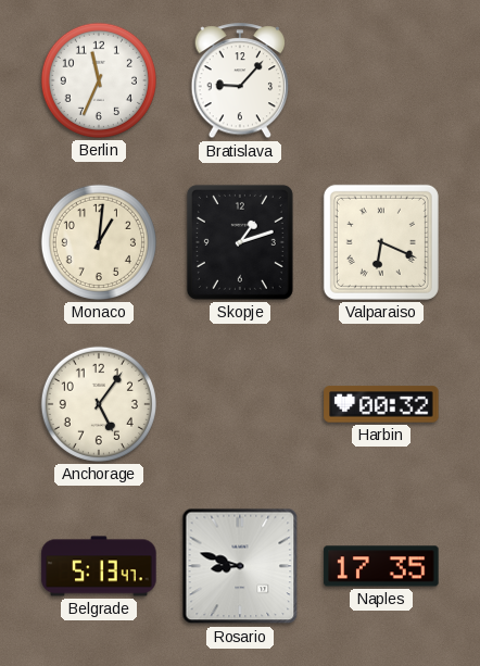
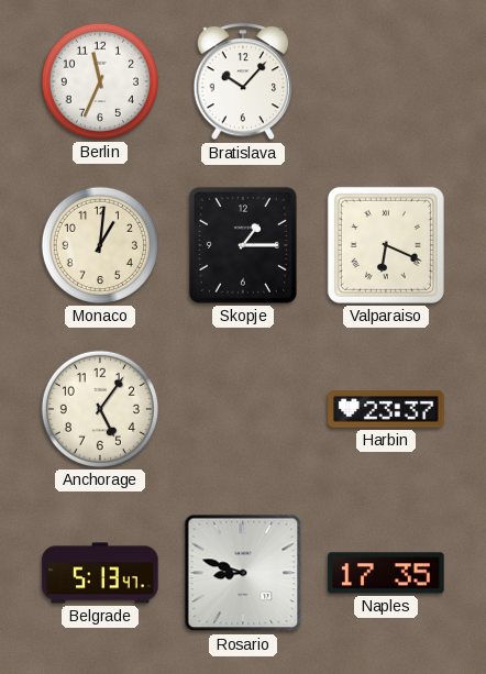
Bratislava: 9:07 -> 10:07 (243, 82)
Skopje: 1:12 -> 1:15 (243, 245)
Harbin: 00:32 -> 23:37 (386, 409)
